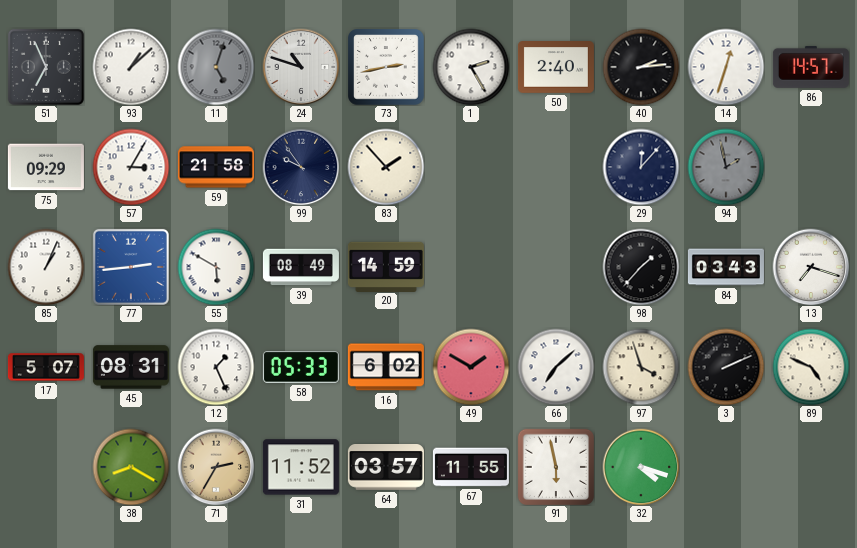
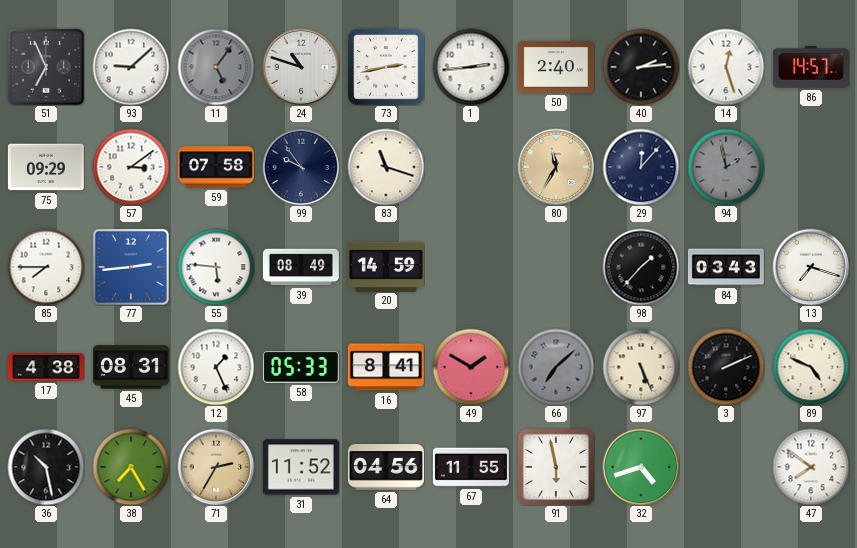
93: 1:08 -> 9:08 (131, 67)
11: 5:03 -> 5:06 (216, 67)
1: 2:25 -> 2:44 (471, 67)
14: 12:33 -> 12:27 (726, 67)
57: 3:05 -> 3:09 (131, 167)
59: 21:58 -> 07:58 (216, 167)
83: 1:53 -> 11:18 (386, 167)
80: none -> 11:35 (556, 167)
85: 1:04 -> 7:45 (46, 267)
55: 5:50 -> 5:46 (216, 267)
17: 5:07 -> 4:38 (46, 367)
16: 6:02 -> 8:41 (386, 367)
66 dial: white -> grey (556, 367)
97: 3:57 -> 5:26 (641, 367)
36: none -> 10:28 (46, 467)
38: 8:20 -> 7:25 (131, 467)
64: 03:57 -> 04:56 (386, 468)
32: 4:18 -> 4:42 (641, 467)
47: none -> 7:51 (811, 467)
